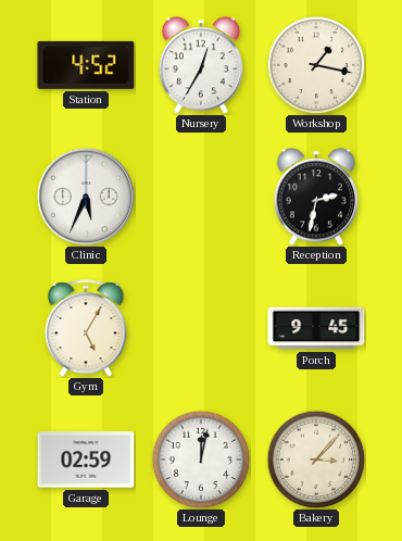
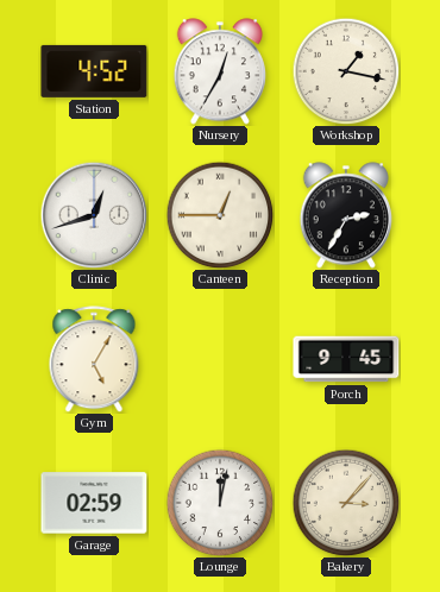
Clinic: 5:34 -> 12:42 (94, 215)
Canteen: none -> 12:45 (220, 215)
Reception: 2:32 -> 2:35 (345, 215)
